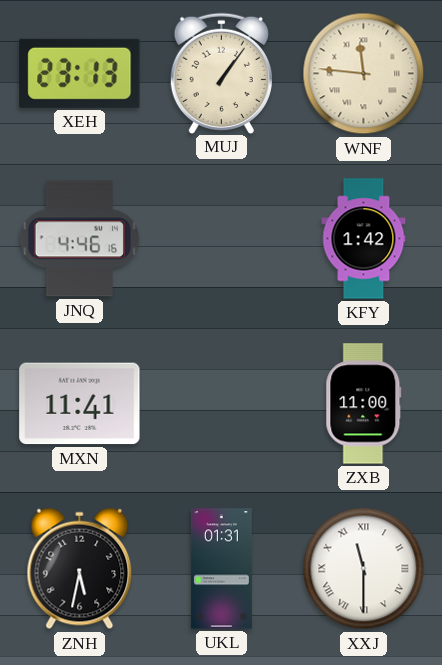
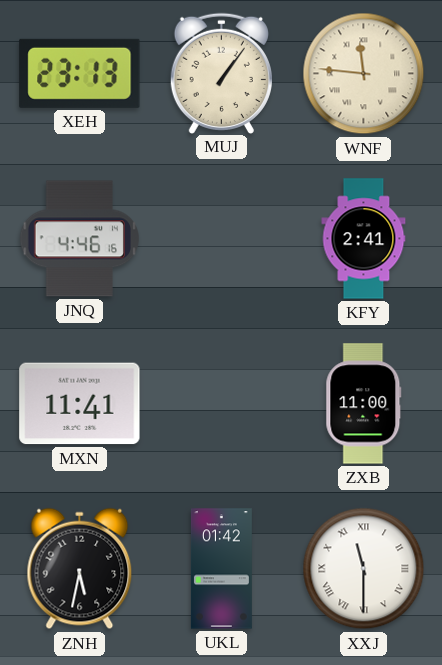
KFY: 1:42 -> 2:41 (364, 239)
UKL: 01:31 -> 01:42 (221, 569)
